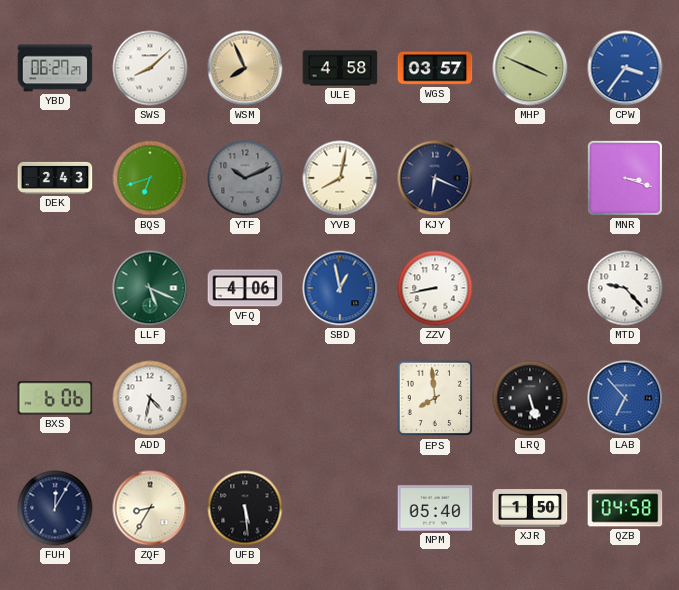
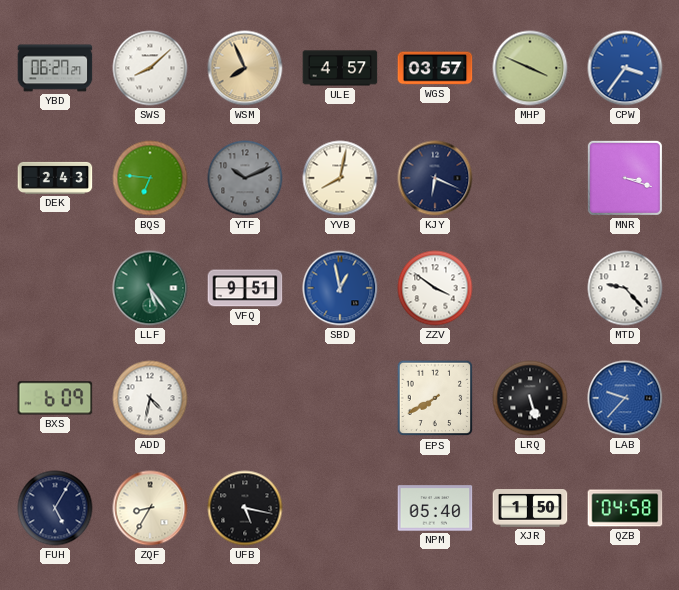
ULE: 4:58 -> 4:57 (340, 68)
BQS: 6:42 -> 6:46 (150, 178)
LLF: 5:19 -> 5:24 (150, 288)
VFQ: 4:06 -> 9:51 (245, 288)
ZZV: 8:43 -> 3:51 (435, 288)
BXS: 6:06 -> 6:09 (55, 398)
EPS: 7:59 -> 7:40 (435, 398)
LAB: 6:53 -> 9:37 (625, 398)
FUH: 12:05 -> 5:05 (55, 508)
UFB: 5:29 -> 5:17 (245, 508)
